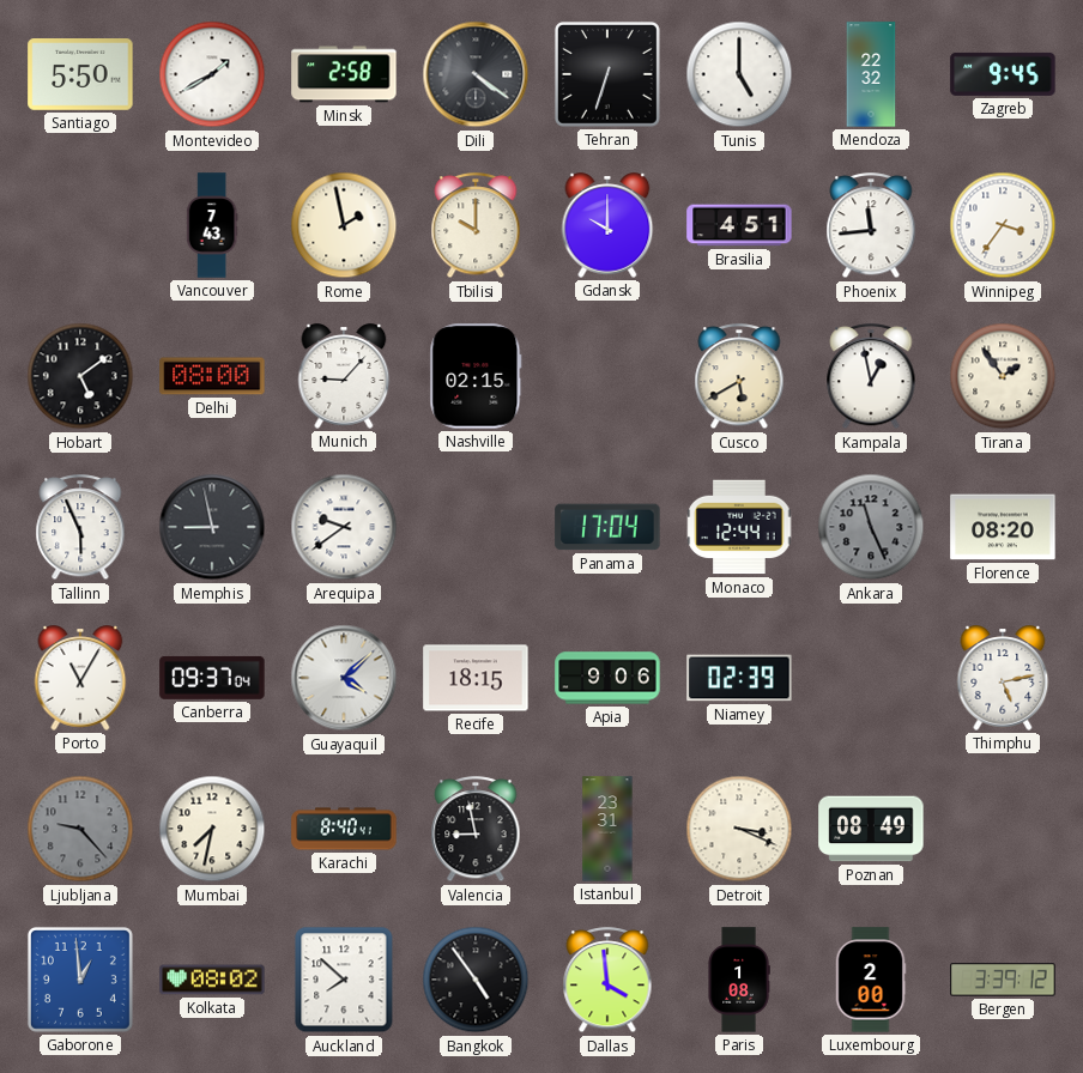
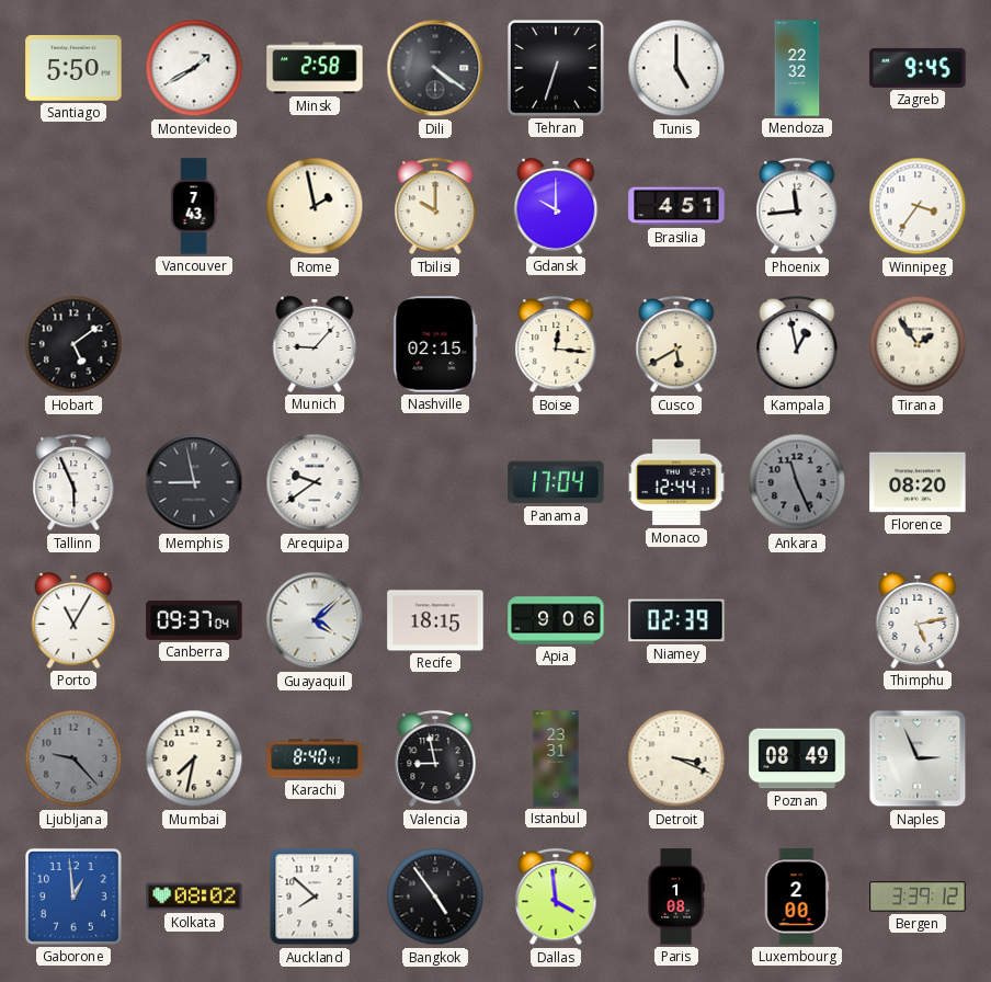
Delhi: 08:00 -> none (212, 376)
Boise: none -> 12:16 (556, 345)
Naples: none -> 2:56 (918, 758)
